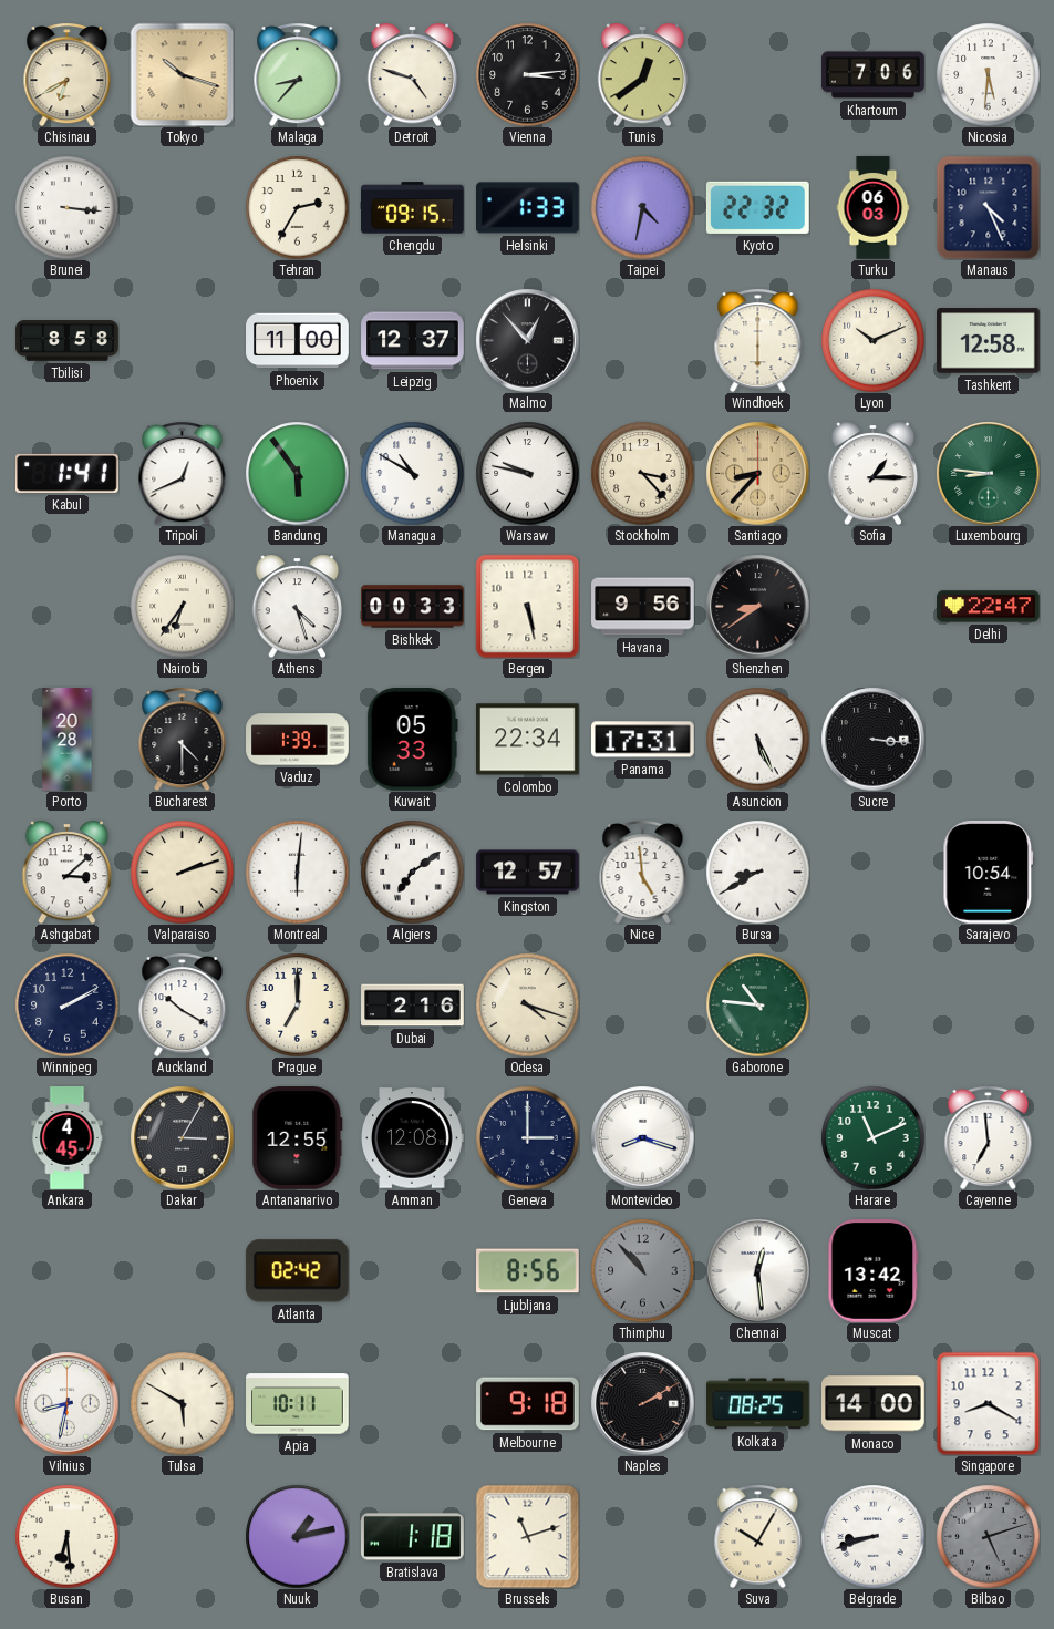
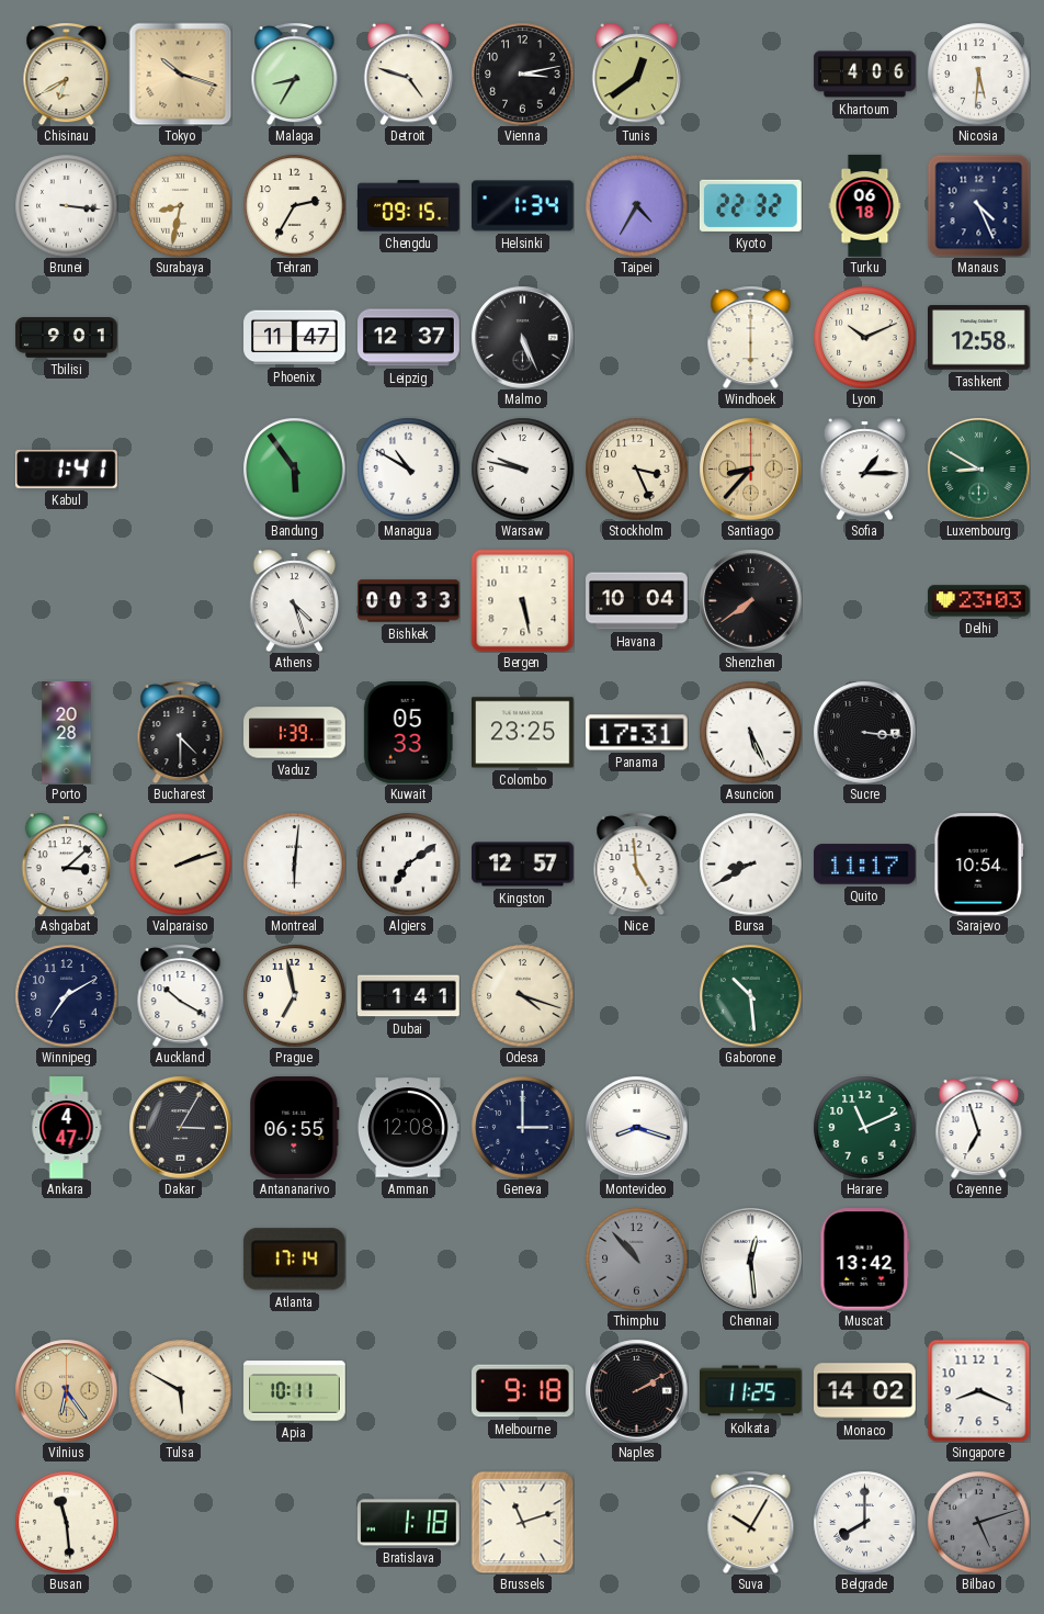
Malaga: 8:37 -> 8:35 (295, 74)
Vienna: 3:14 -> 3:13 (522, 74)
Khartoum: 7:06 -> 4:06 (865, 75)
Surabaya: none -> 8:32 (180, 205)
Helsinki: 1:33 -> 1:34 (523, 206)
Taipei: 4:32 -> 4:35 (636, 205)
Turku: 06:03 -> 06:18 (865, 206)
Tbilisi: 8:58 -> 9:01 (67, 338)
Phoenix: 11:00 -> 11:47 (295, 338)
Malmo: 12:53 -> 5:26 (522, 337)
Tripoli: 12:41 -> none (183, 473)
Stockholm: 3:23 -> 3:26 (636, 469)
Luxembourg: 8:46 -> 8:50 (978, 469)
Nairobi: 6:36 -> none (182, 606)
Havana: 9:56 -> 10:04 (637, 601)
Shenzhen: 8:39 -> 7:39 (750, 600)
Delhi: 22:47 -> 23:03 (979, 601)
Colombo: 22:34 -> 23:25 (523, 733)
Quito: none -> 11:17 (865, 865)
Winnipeg: 2:10 -> 7:10 (66, 995)
Prague: 7:00 -> 6:58 (294, 995)
Dubai: 2:16 -> 1:41 (409, 996)
Gaborone: 10:46 -> 10:29 (750, 995)
Ankara: 4:45 -> 4:47 (67, 1128)
Antananarivo: 12:55 -> 06:55 (295, 1128)
Cayenne: 6:59 -> 6:57 (979, 1127)
Atlanta: 02:42 -> 17:14 (294, 1260)
Ljubljana: 8:56 -> none (528, 1271)
Vilnius: 8:32 -> 6:24 (66, 1390)
Vilnius dial: white -> champagne (66, 1390)
Kolkata: 08:25 -> 11:25 (751, 1391)
Monaco: 14:00 -> 14:02 (865, 1391)
Singapore: 8:20 -> 8:19 (978, 1390)
Busan: 6:29 -> 11:29 (66, 1522)
Nuuk: 1:13 -> none (297, 1536)
Belgrade: 8:42 -> 8:00 (864, 1522)
